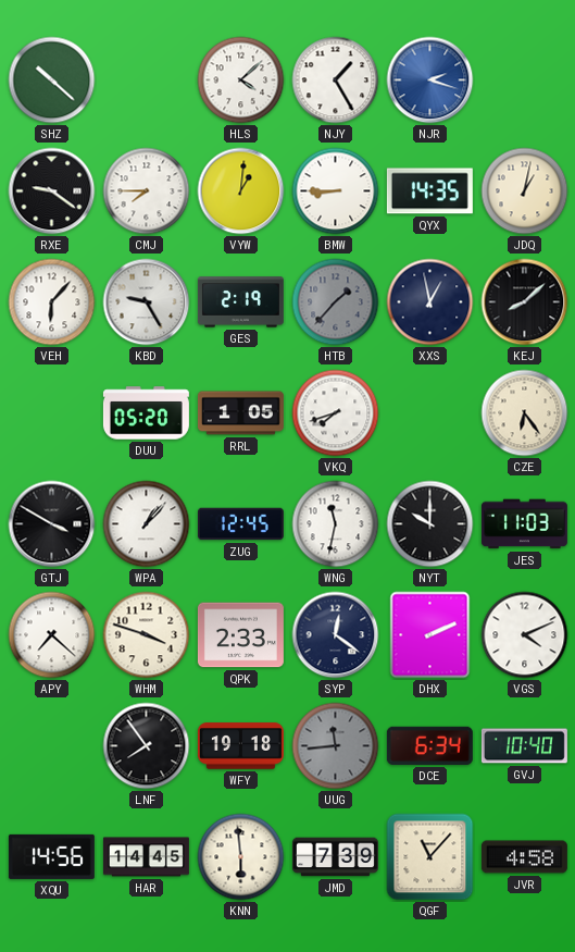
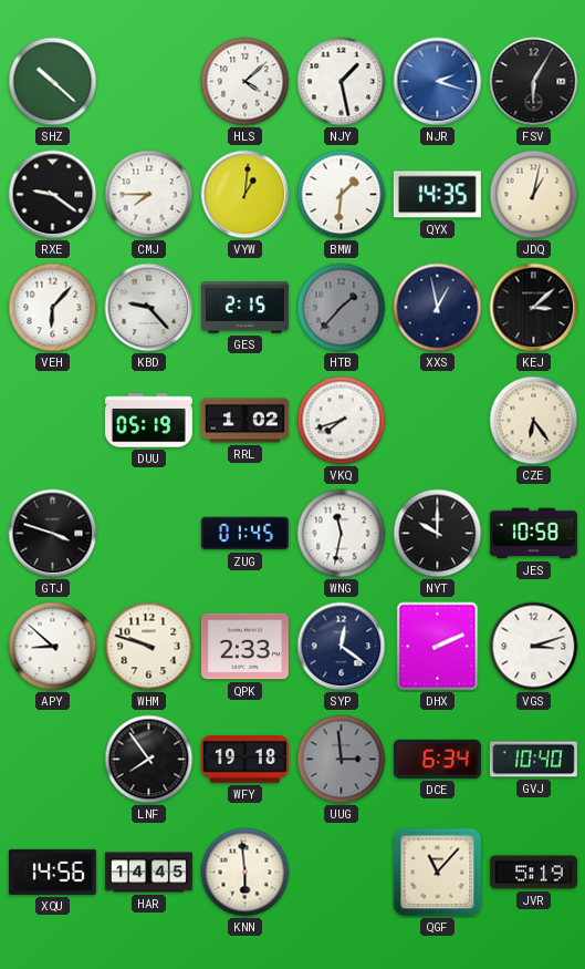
NJY: 1:25 -> 1:28 (342, 82)
FSV: none -> 6:05 (534, 82)
BMW: 8:45 -> 1:31 (342, 195)
KBD: 9:25 -> 9:23 (149, 308)
GES: 2:19 -> 2:15 (244, 308)
KEJ: 8:08 -> 3:08 (534, 308)
DUU: 05:20 -> 05:19 (148, 421)
RRL: 1:05 -> 1:02 (244, 421)
GTJ: 3:50 -> 3:48 (53, 534)
WPA: 1:07 -> none (147, 524)
ZUG: 12:45 -> 01:45 (244, 534)
JES: 11:03 -> 10:58 (533, 534)
APY: 7:22 -> 8:52 (53, 647)
WHM: 3:48 -> 9:48 (149, 647)
VGS: 4:11 -> 3:12 (534, 647)
UUG: 11:44 -> 2:59 (342, 760)
JMD: 7:39 -> none (335, 857)
JVR: 4:58 -> 5:19 (533, 873)
